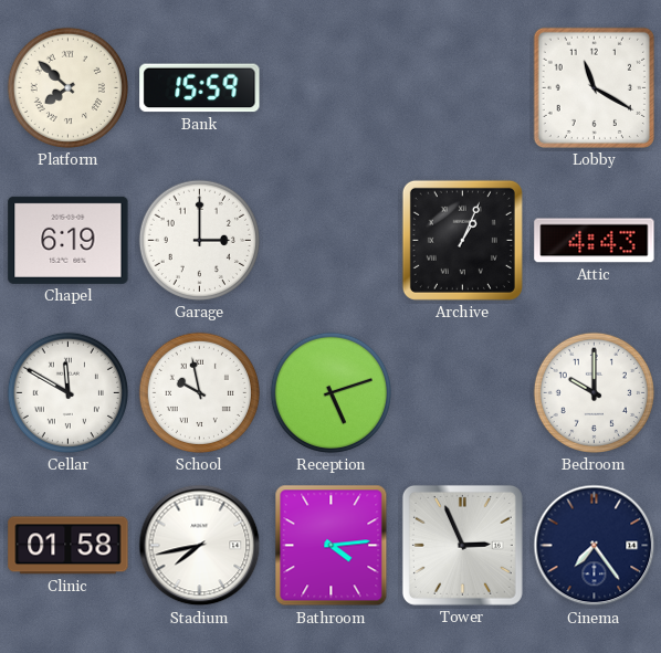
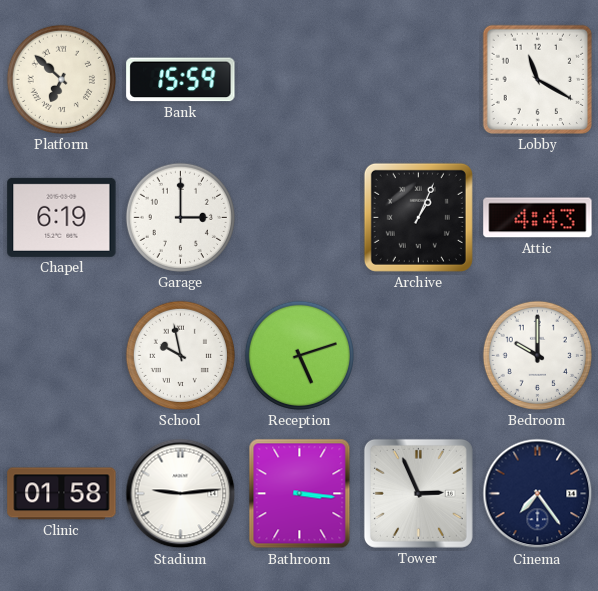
Platform: 7:52 -> 6:52 (61, 79)
Cellar: 11:50 -> none (67, 392)
Stadium: 7:43 -> 9:14 (181, 494)
Bathroom: 4:14 -> 3:16 (300, 494)
